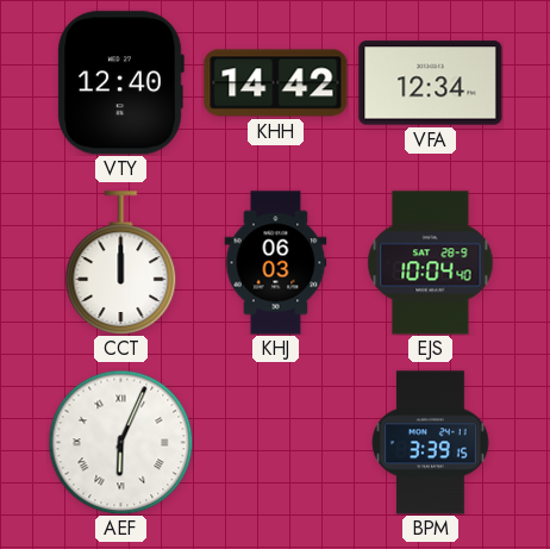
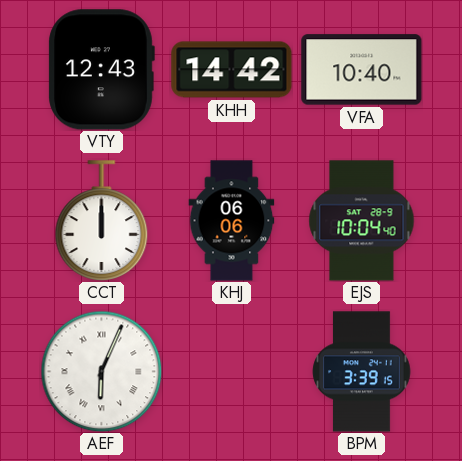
VTY: 12:40 -> 12:43 (101, 70)
VFA: 12:34 -> 10:40 (362, 70)
KHJ: 06:03 -> 06:06 (232, 221)
